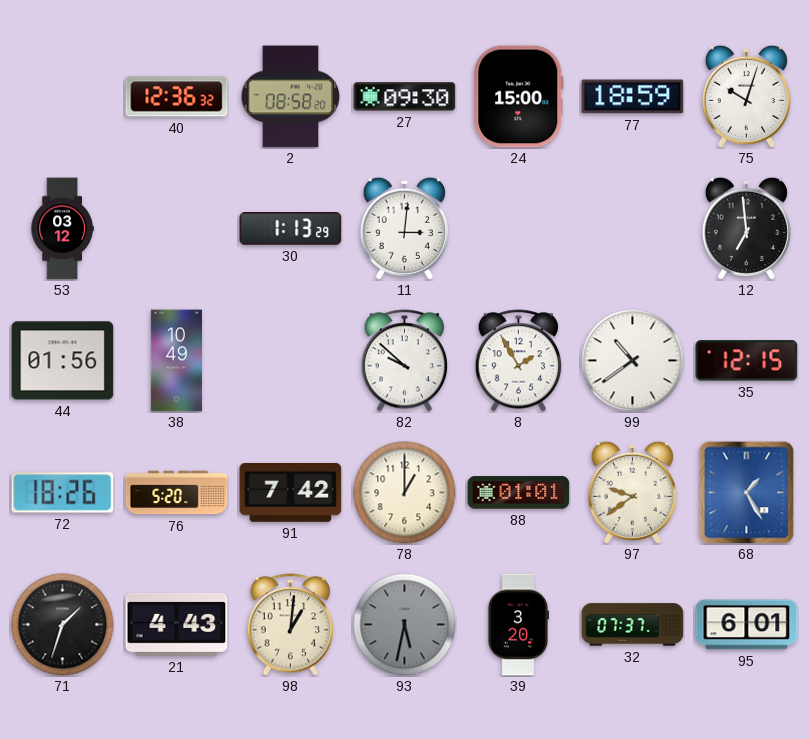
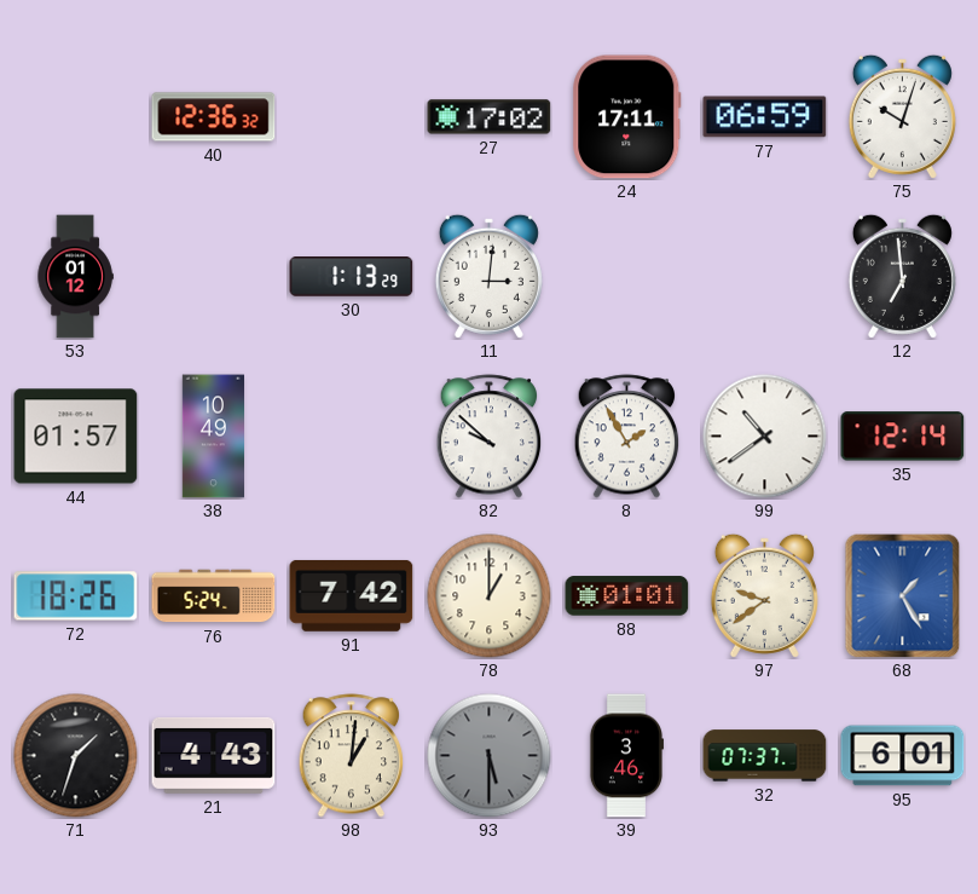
2: 08:58 -> none (291, 97)
27: 09:30 -> 17:02 (490, 117)
24: 15:00 -> 17:11 (627, 117)
77: 18:59 -> 06:59 (765, 117)
53: 03:12 -> 01:12 (75, 277)
44: 01:56 -> 01:57 (76, 437)
35: 12:15 -> 12:14 (903, 437)
76: 5:20 -> 5:24 (214, 596)
93: 5:32 -> 5:30 (490, 756)
39: 3:20 -> 3:46 (625, 756)
